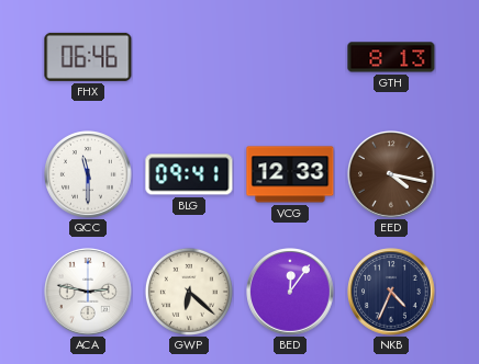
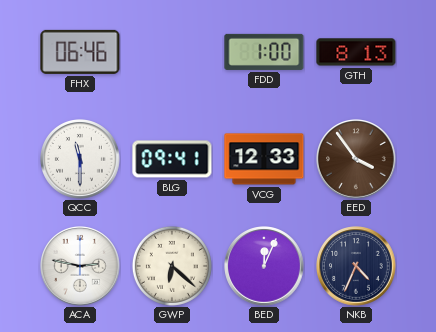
FDD: none -> 1:00 (264, 52)
EED: 4:17 -> 3:54 (357, 160)
BED: 12:06 -> 12:04 (265, 267)
